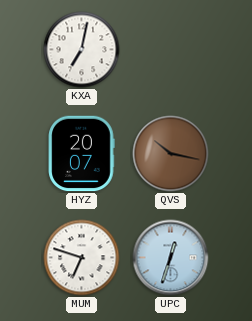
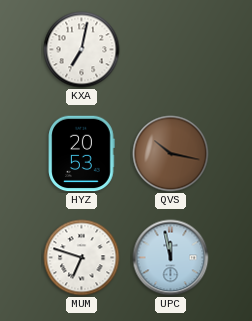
HYZ: 20:07 -> 20:53 (81, 154)
UPC: 12:33 -> 11:58 (171, 258)
